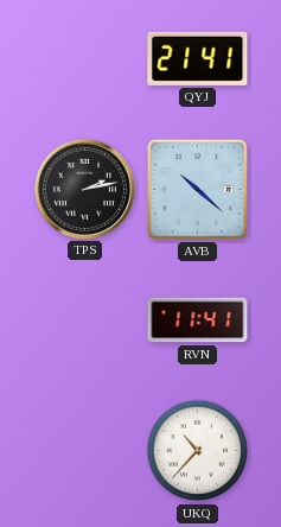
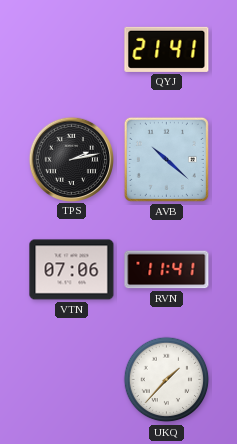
VTN: none -> 07:06 (72, 270)
UKQ: 10:37 -> 1:37 (167, 380)
